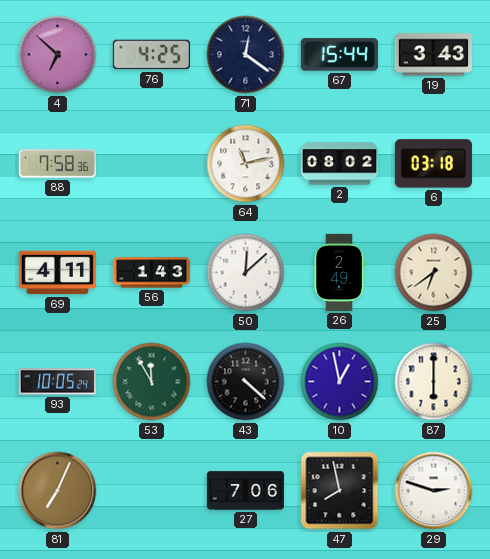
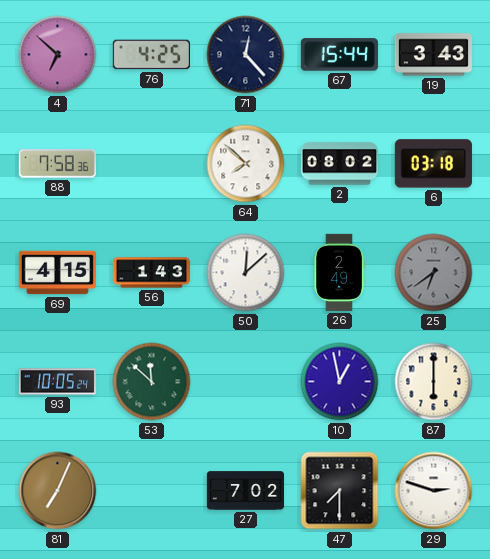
71: 12:21 -> 12:23 (246, 55)
64: 11:13 -> 7:52 (246, 164)
69: 4:11 -> 4:15 (57, 273)
25 dial: cream -> grey (434, 273)
53: 11:55 -> 11:52 (152, 382)
43: 4:22 -> none (246, 382)
27: 7:06 -> 7:02 (245, 491)
47: 7:58 -> 7:30 (340, 491)
